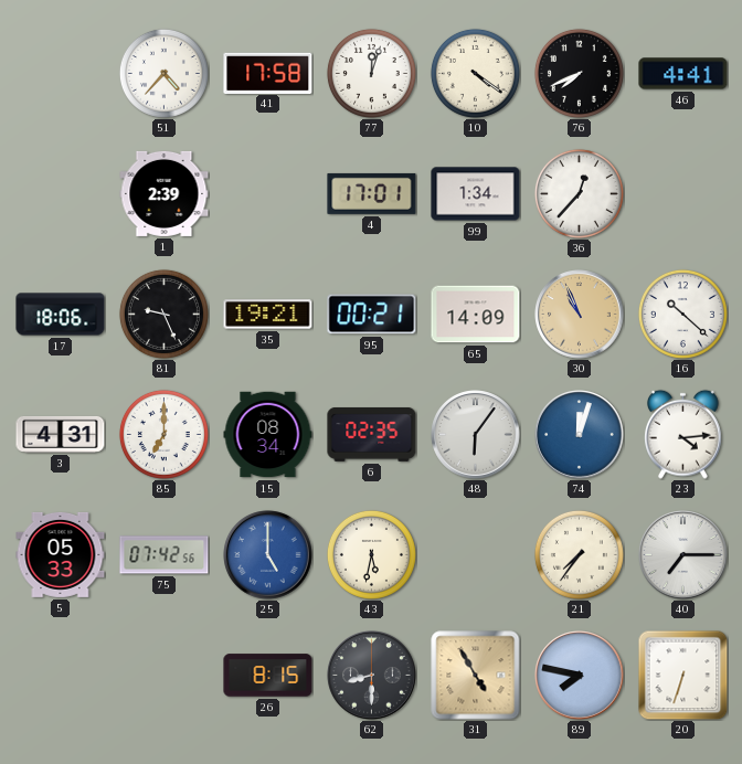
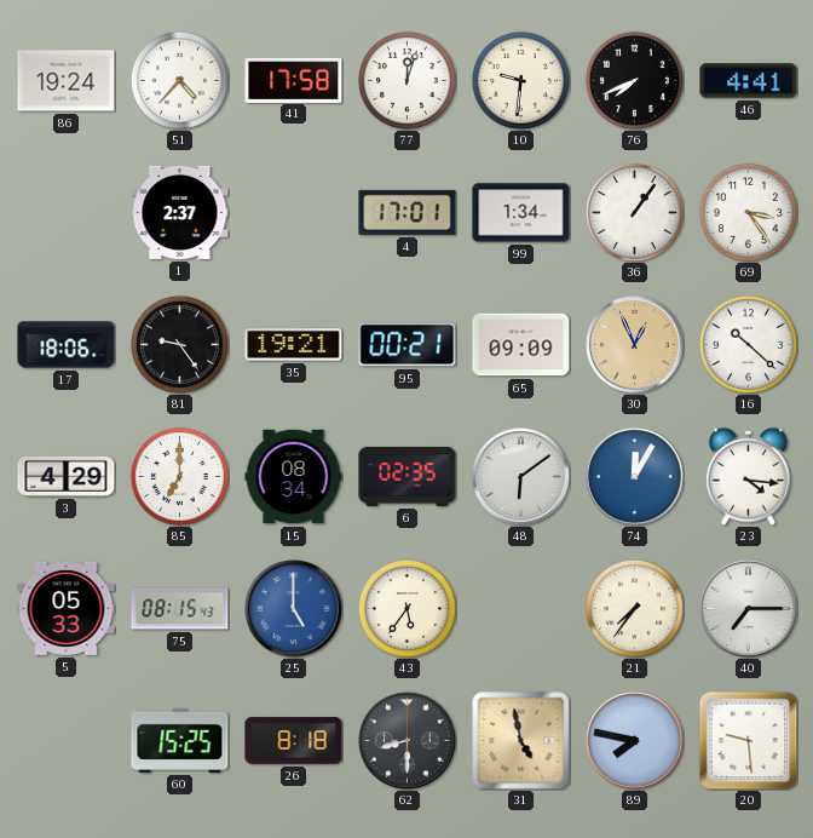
86: none -> 19:24 (67, 81)
10: 4:21 -> 9:31 (520, 80)
1: 2:39 -> 2:37 (180, 212)
36: 12:37 -> 1:06 (634, 212)
69: none -> 3:24 (748, 212)
81: 9:26 -> 9:24 (179, 344)
65: 14:09 -> 09:09 (521, 345)
30: 10:56 -> 12:56 (635, 345)
3: 4:31 -> 4:29 (67, 476)
48: 6:06 -> 6:09 (521, 477)
74: 12:03 -> 12:05 (635, 477)
23: 4:14 -> 4:16 (749, 476)
75: 07:42 -> 08:15 (180, 609)
43: 5:32 -> 5:36 (406, 608)
60: none -> 15:25 (180, 740)
26: 8:15 -> 8:18 (294, 741)
31: 4:55 -> 4:58 (521, 741)
20: 6:33 -> 9:29 (748, 740)
